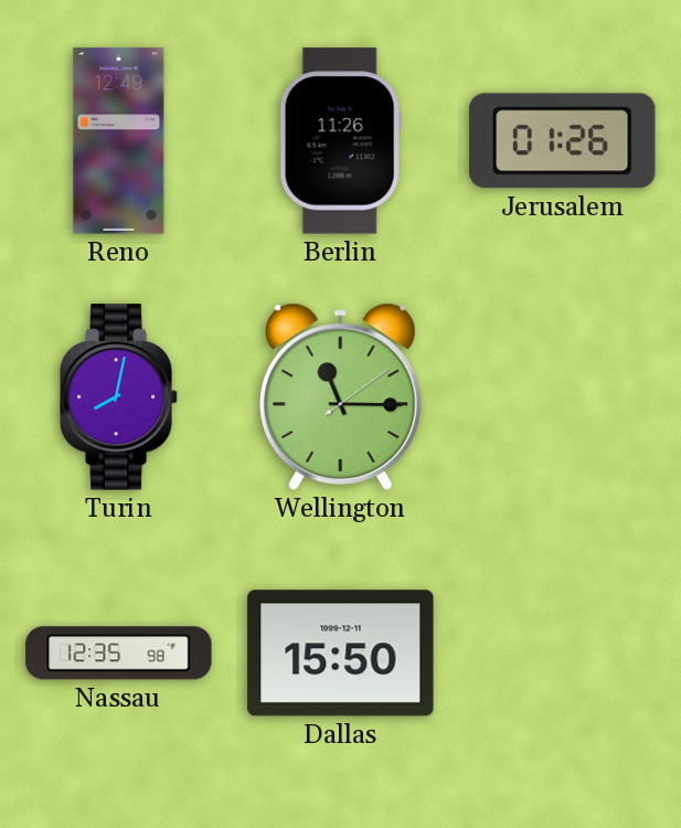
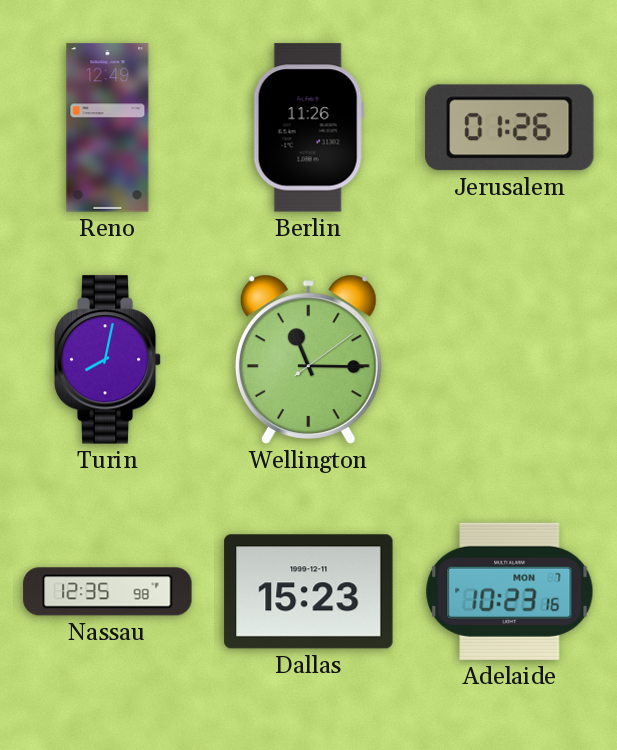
Dallas: 15:50 -> 15:23 (309, 592)
Adelaide: none -> 10:23 (510, 591)
